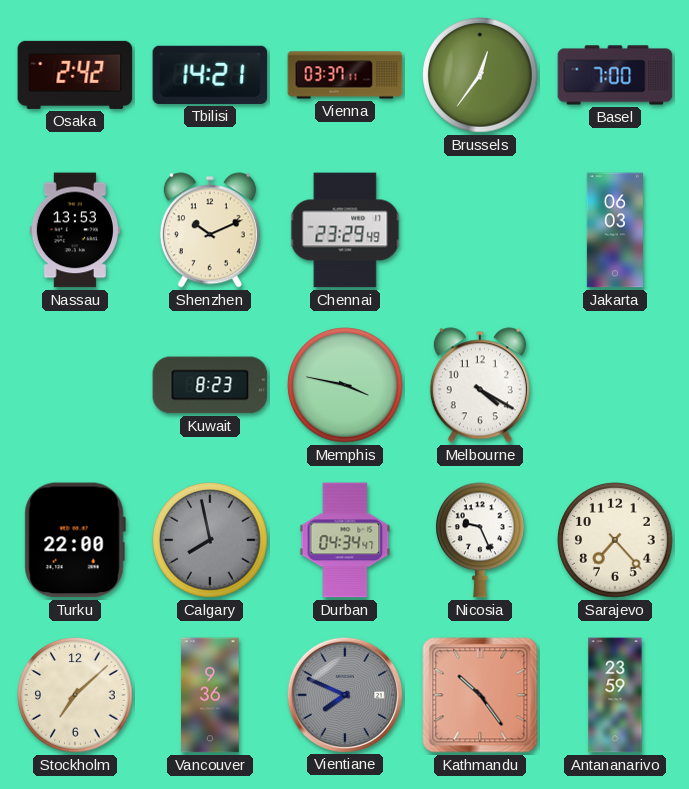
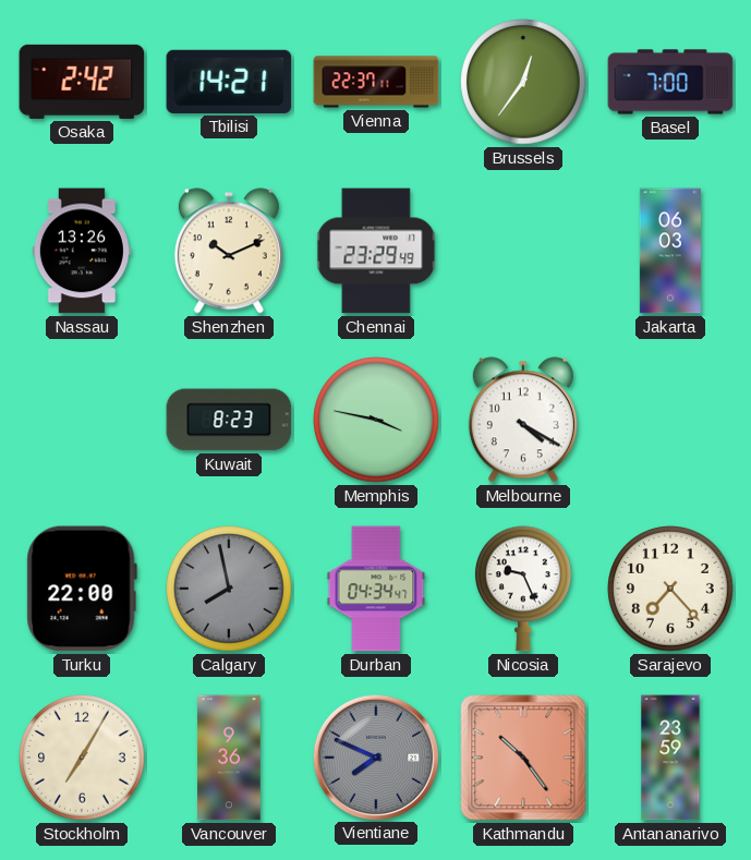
Vienna: 03:37 -> 22:37 (376, 82)
Nassau: 13:53 -> 13:26 (82, 251)
Stockholm: 7:08 -> 7:05 (82, 758)
